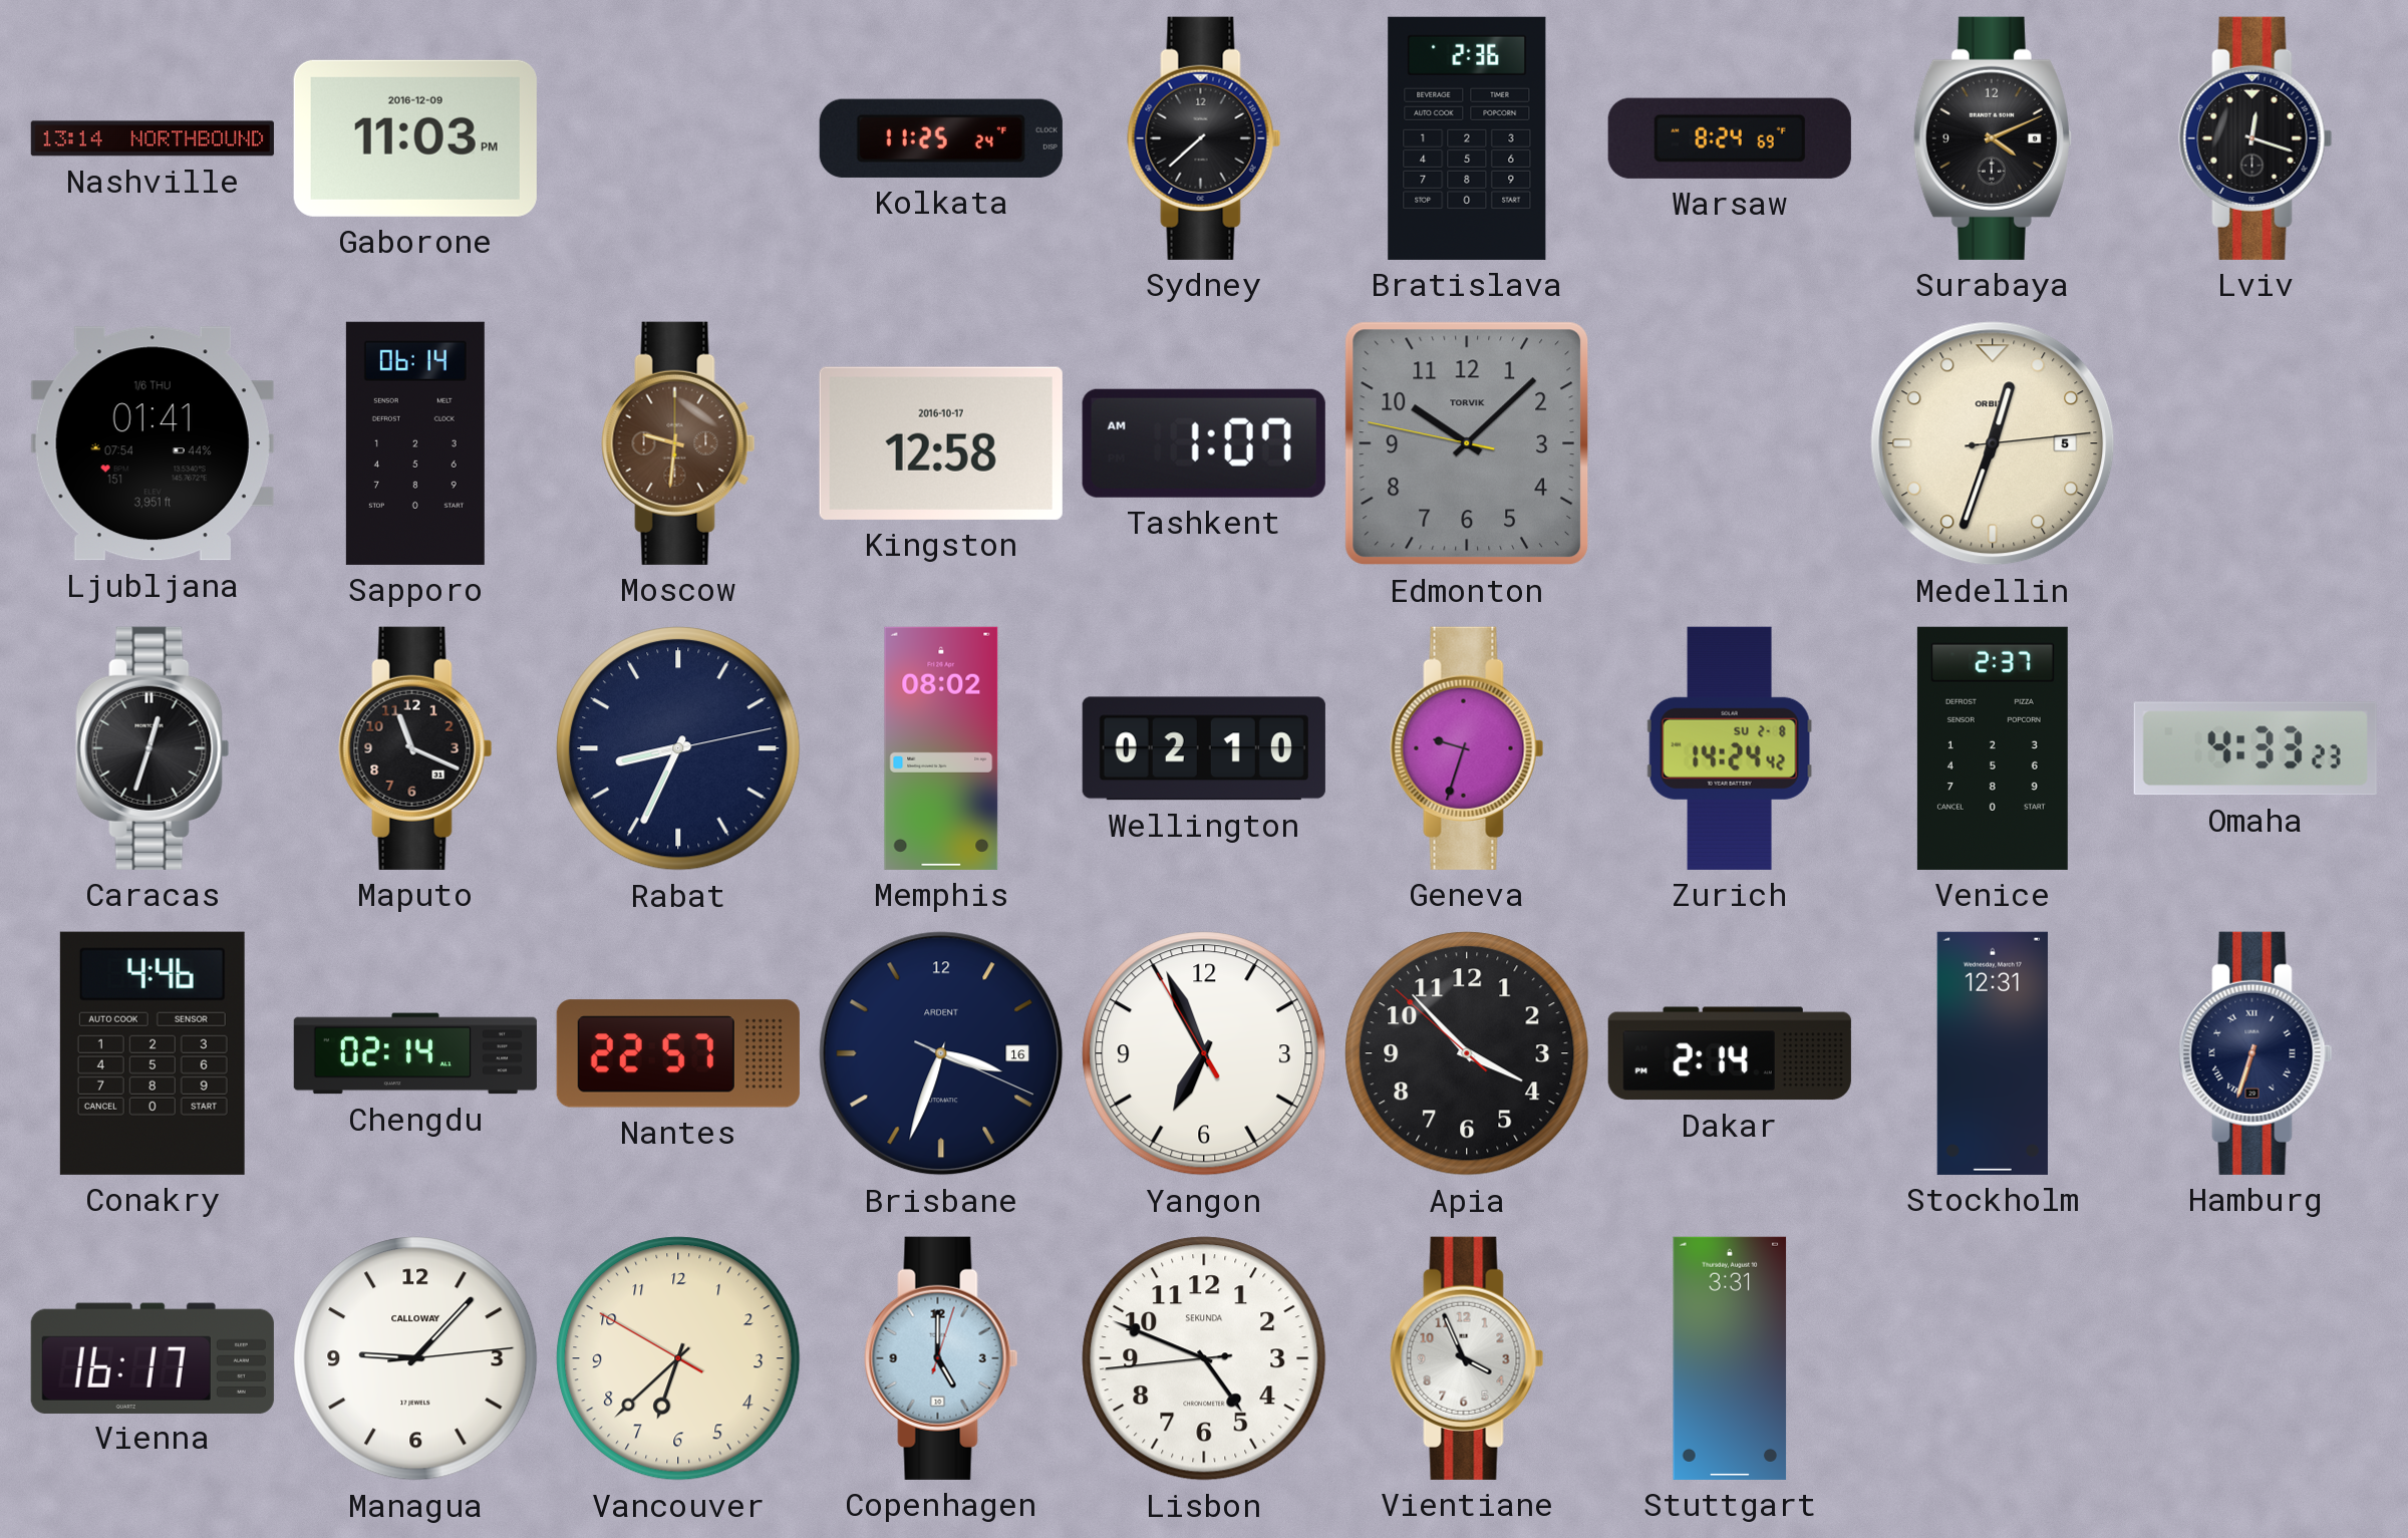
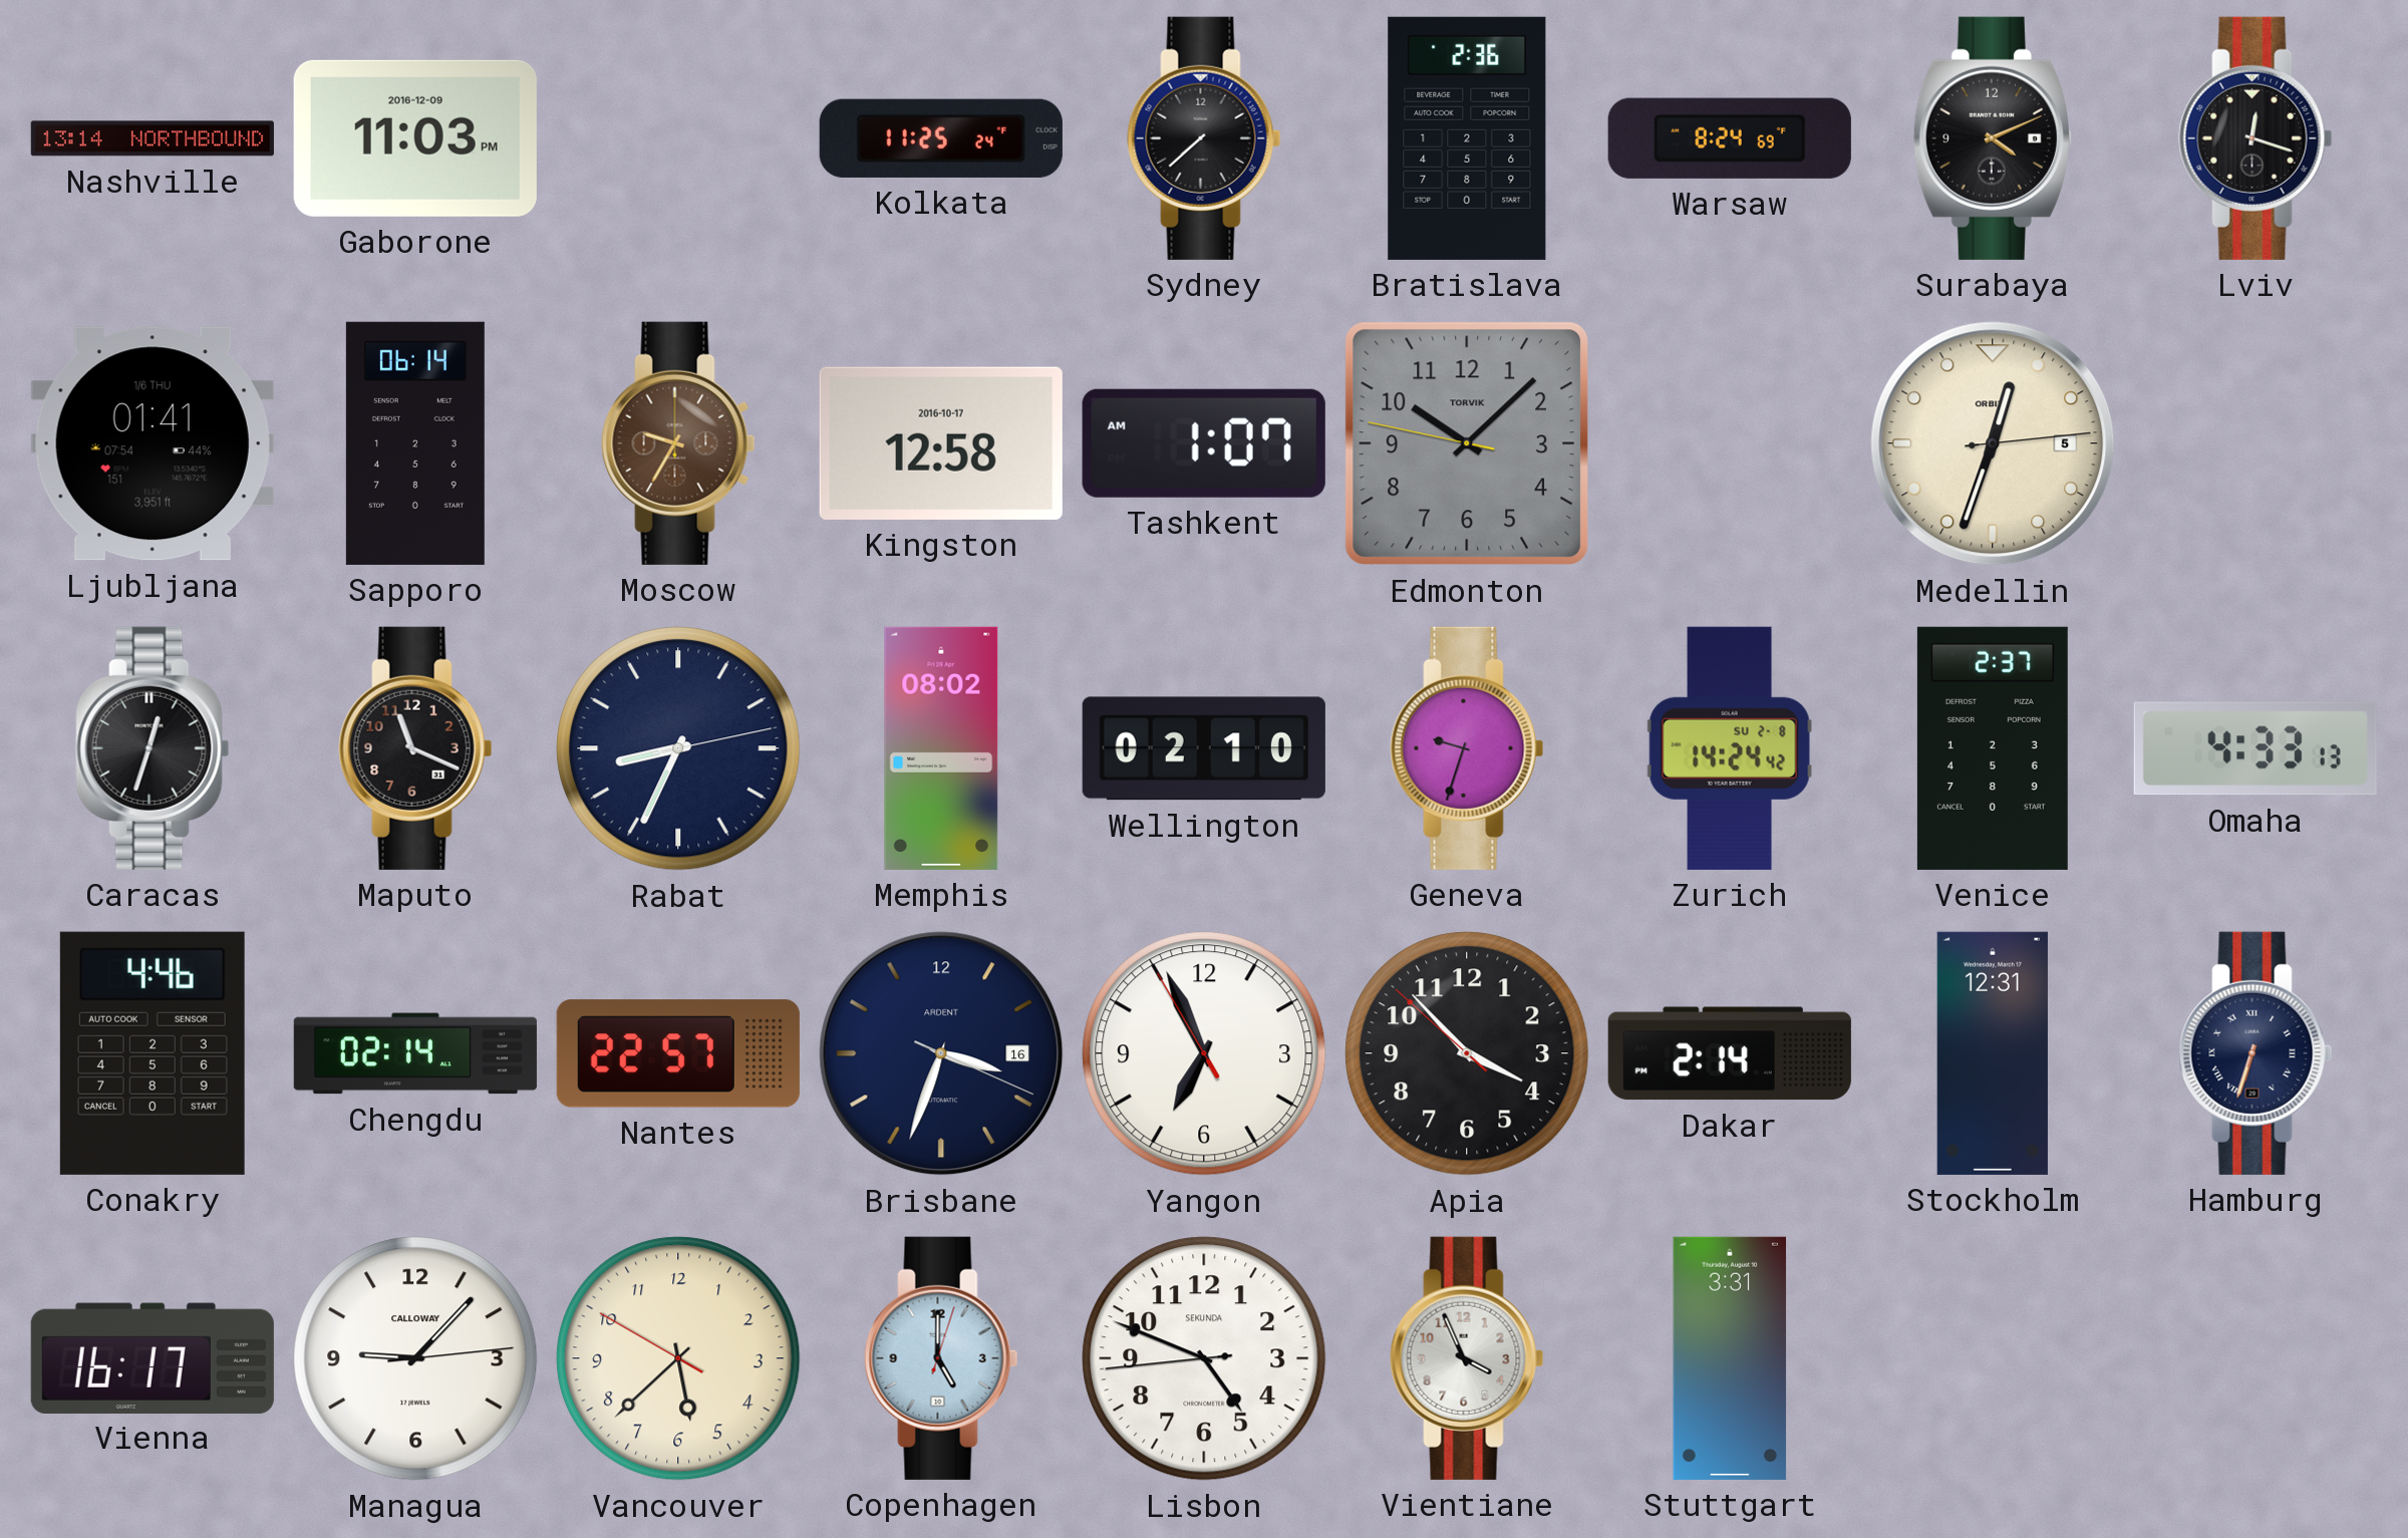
Moscow: 9:31 -> 9:35 (678, 443)
Omaha: 4:33:23 -> 4:33:13 (2255, 748)
Vancouver: 6:37 -> 5:37 (678, 1358)
